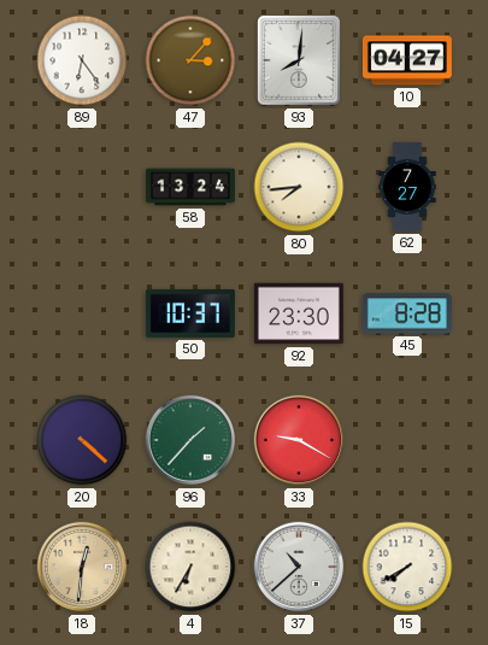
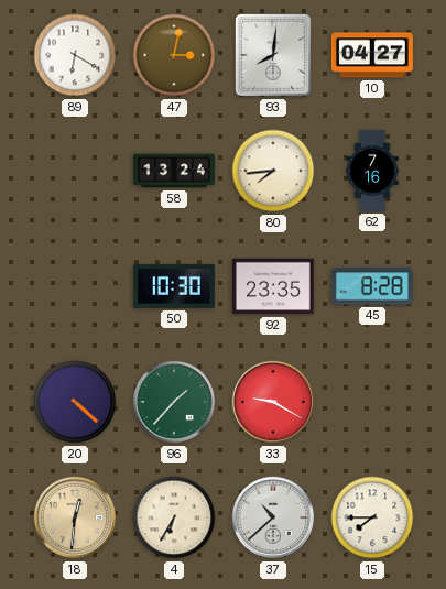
89: 6:24 -> 6:20 (75, 55)
47: 3:07 -> 3:02 (174, 55)
62: 7:27 -> 7:16 (372, 171)
50: 10:37 -> 10:30 (174, 286)
92: 23:30 -> 23:35 (273, 286)
15: 7:40 -> 7:45 (372, 517)
